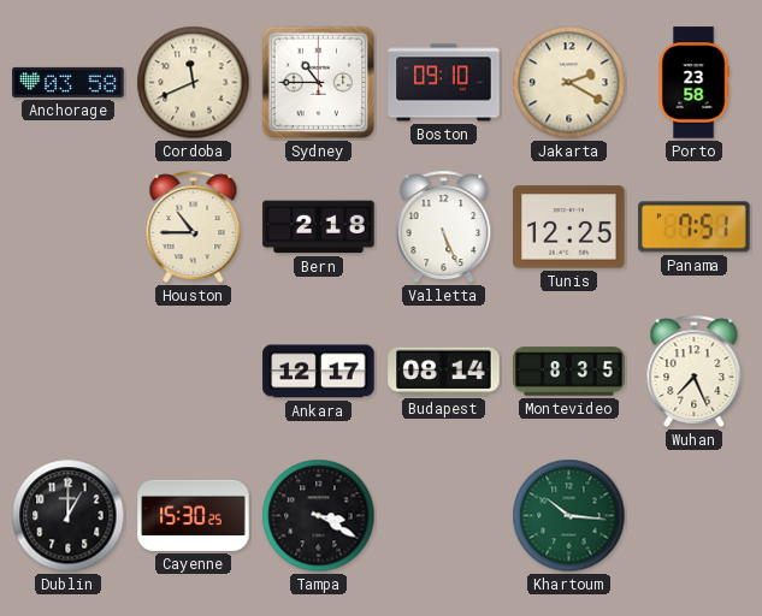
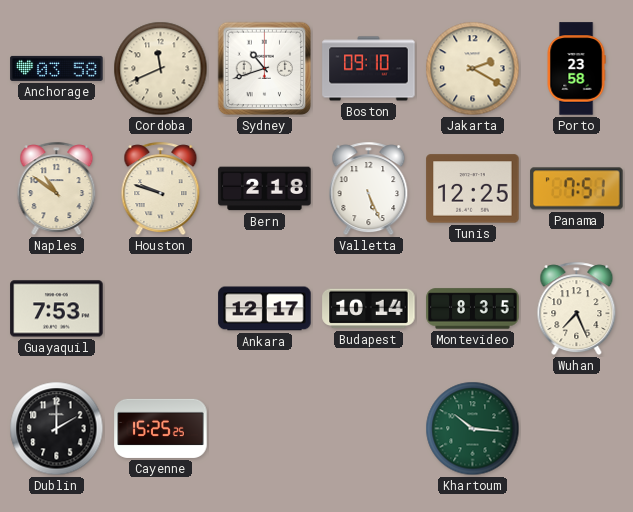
Sydney: 10:45 -> 10:42 (265, 69)
Naples: none -> 10:51 (57, 189)
Houston: 10:45 -> 9:48 (161, 189)
Guayaquil: none -> 7:53 (57, 309)
Budapest: 08:14 -> 10:14 (369, 309)
Dublin: 1:00 -> 2:00 (57, 429)
Cayenne: 15:30 -> 15:25 (161, 428)
Tampa: 3:20 -> none (319, 516)
